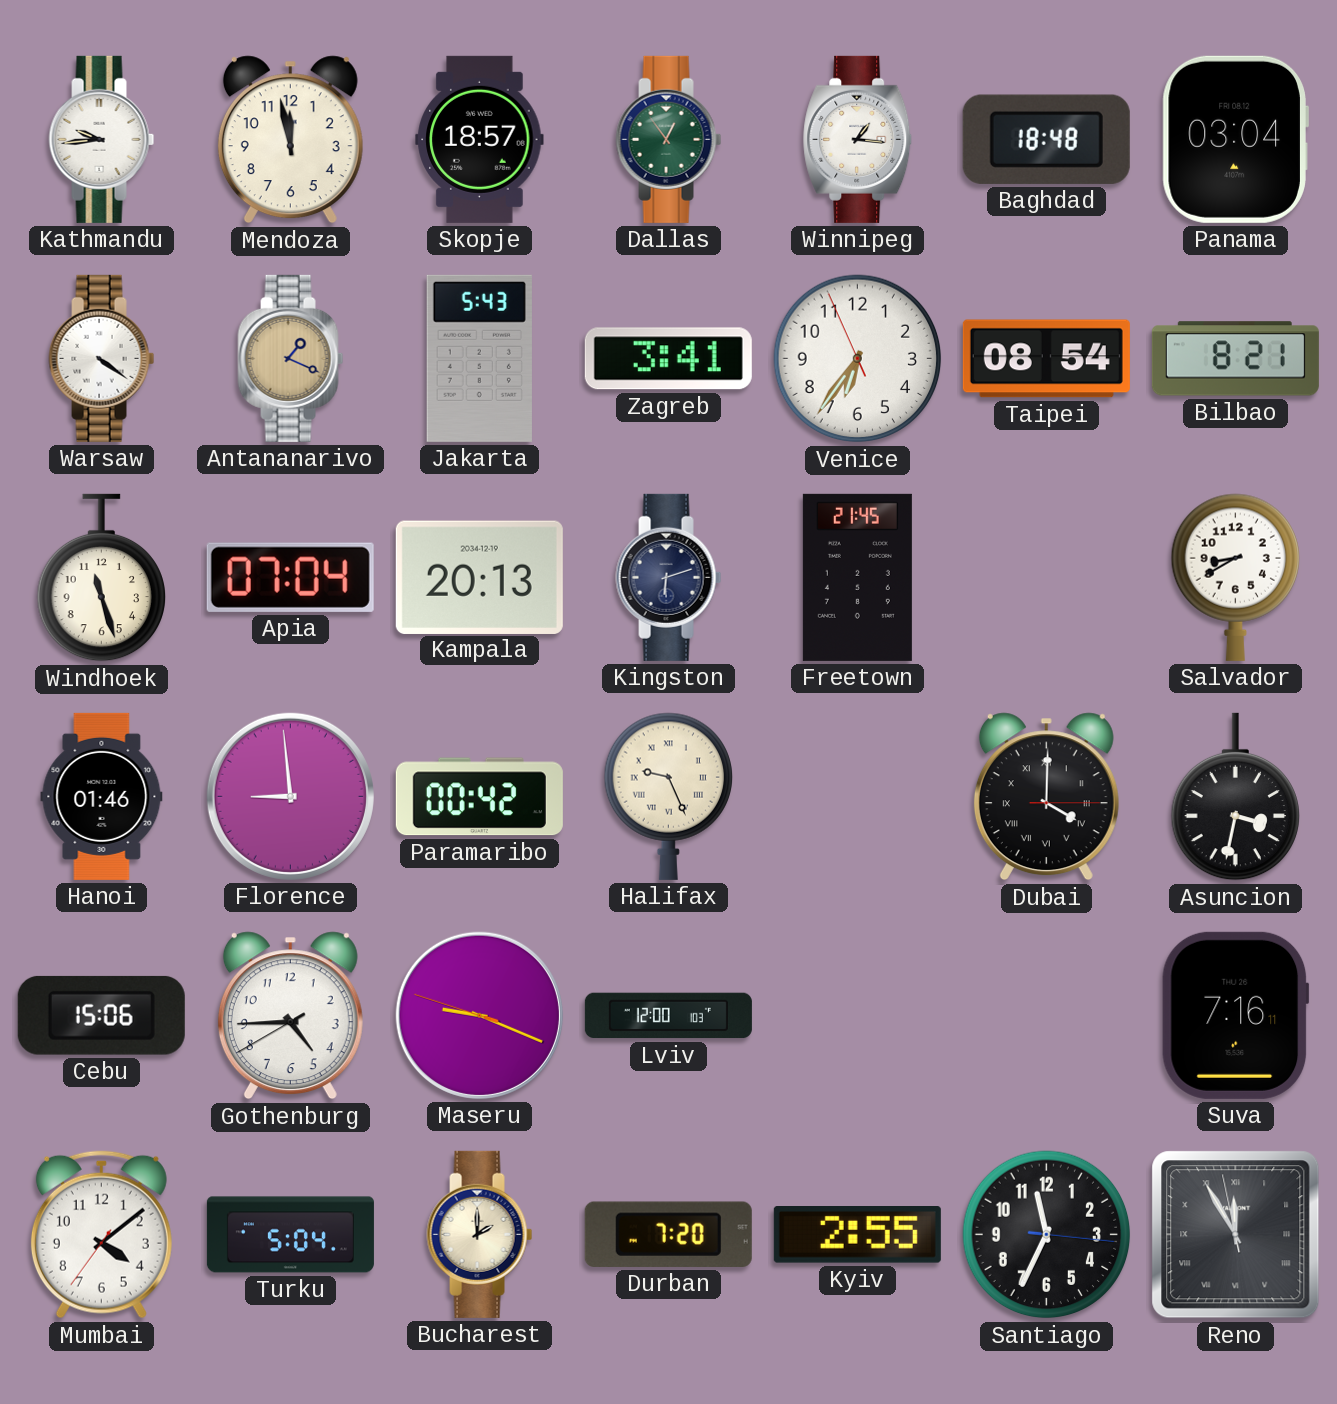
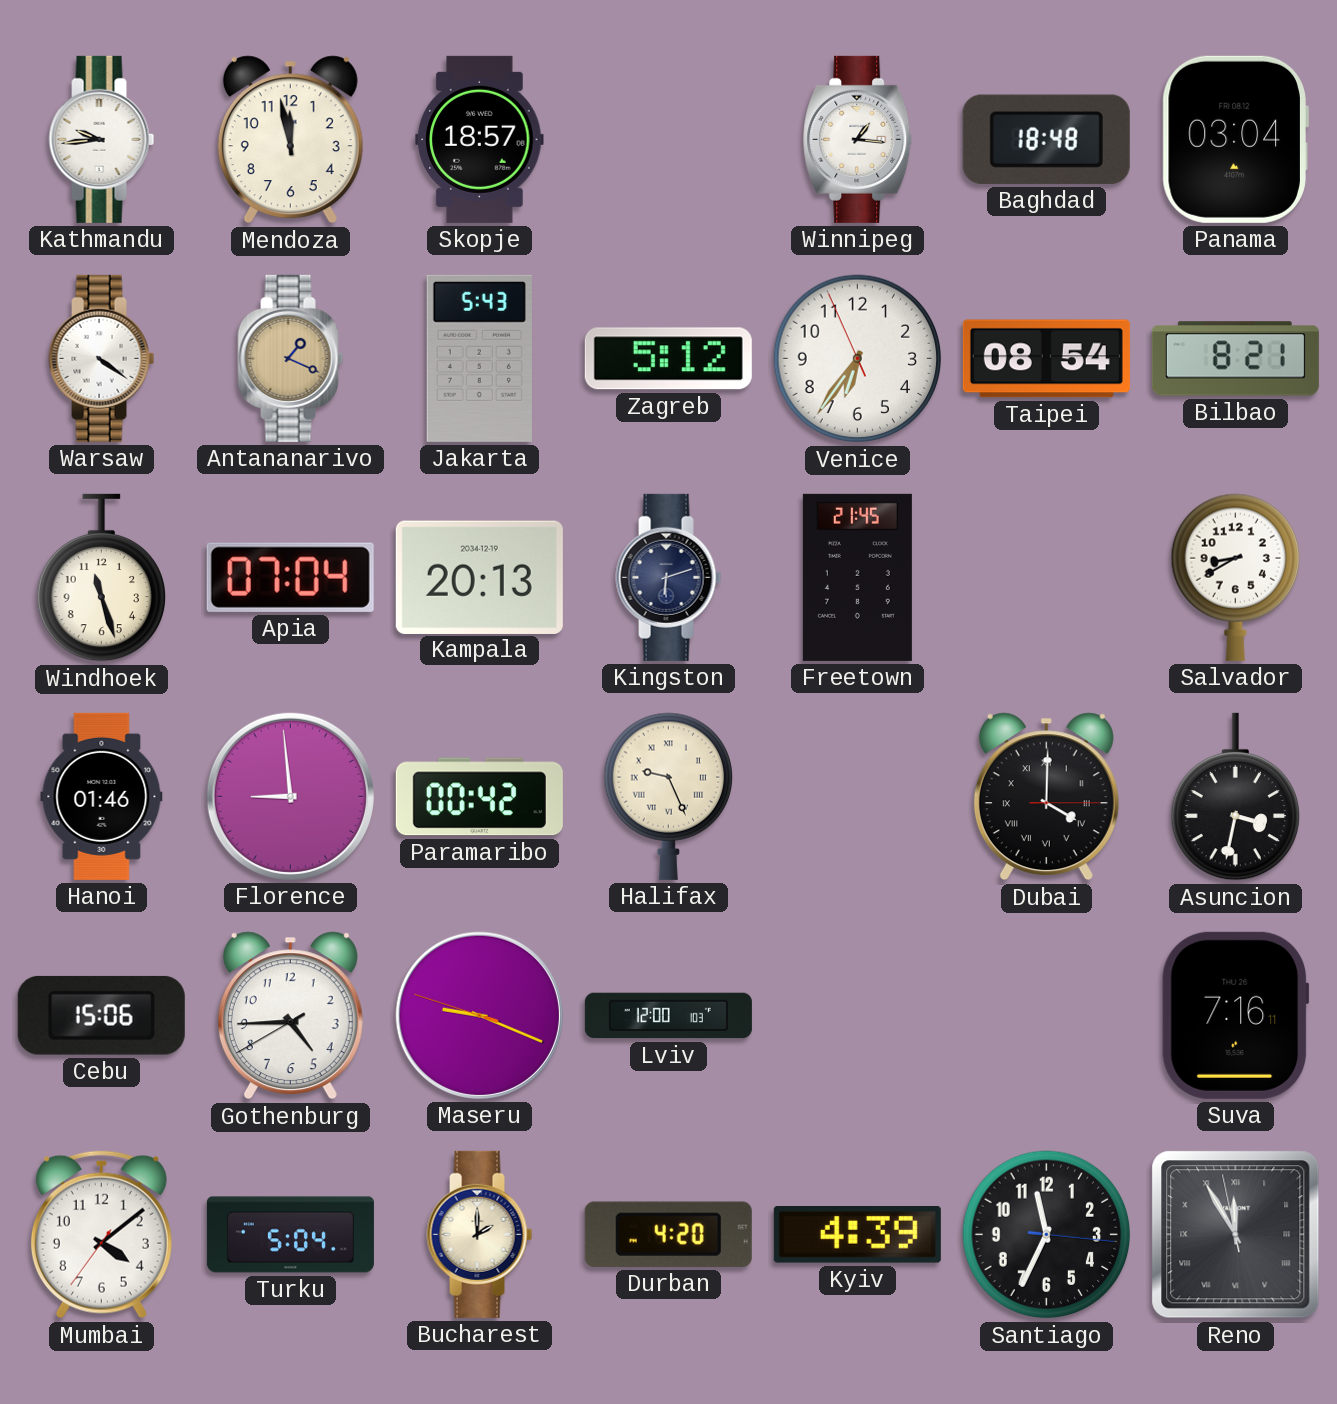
Dallas: 12:54 -> none (669, 139)
Zagreb: 3:41 -> 5:12 (668, 359)
Durban: 7:20 -> 4:20 (668, 1234)
Kyiv: 2:55 -> 4:39 (857, 1235)
